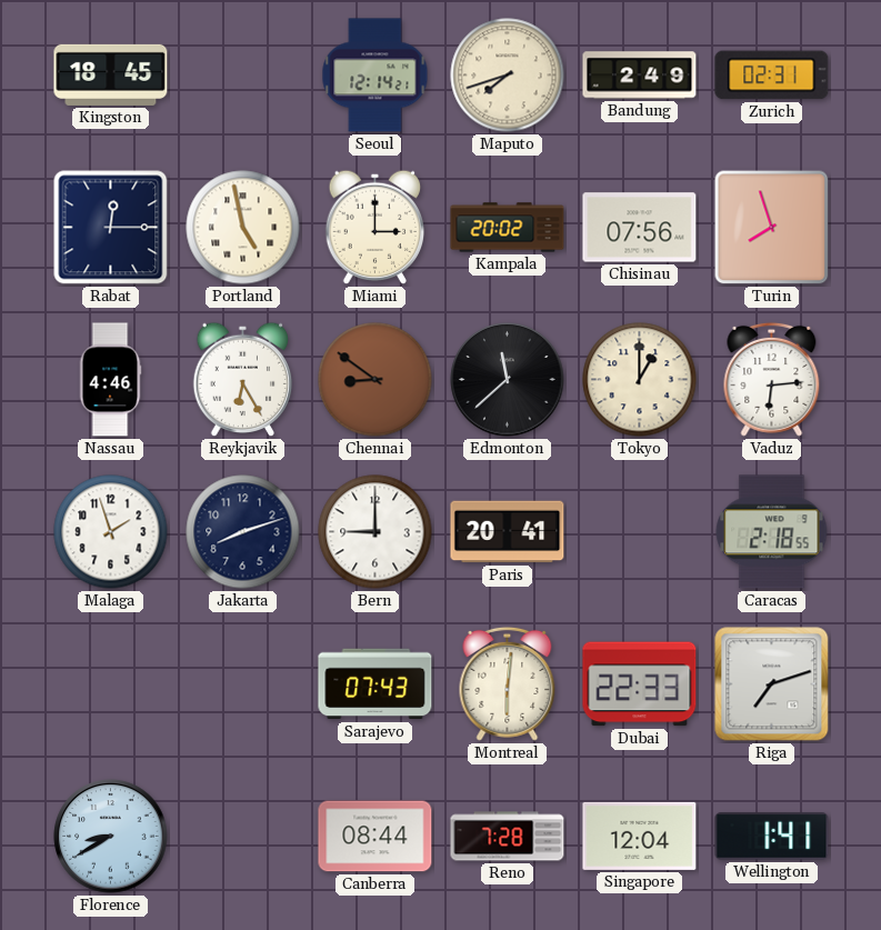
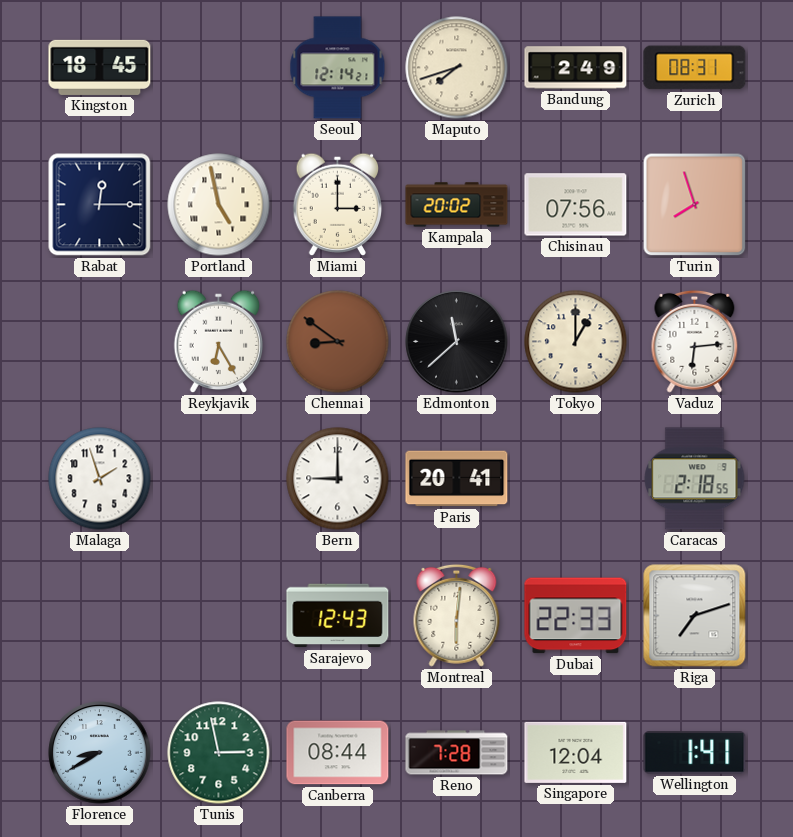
Zurich: 02:31 -> 08:31 (695, 68)
Nassau: 4:46 -> none (110, 380)
Jakarta: 8:12 -> none (243, 532)
Sarajevo: 07:43 -> 12:43 (338, 616)
Tunis: none -> 2:58 (219, 753)
